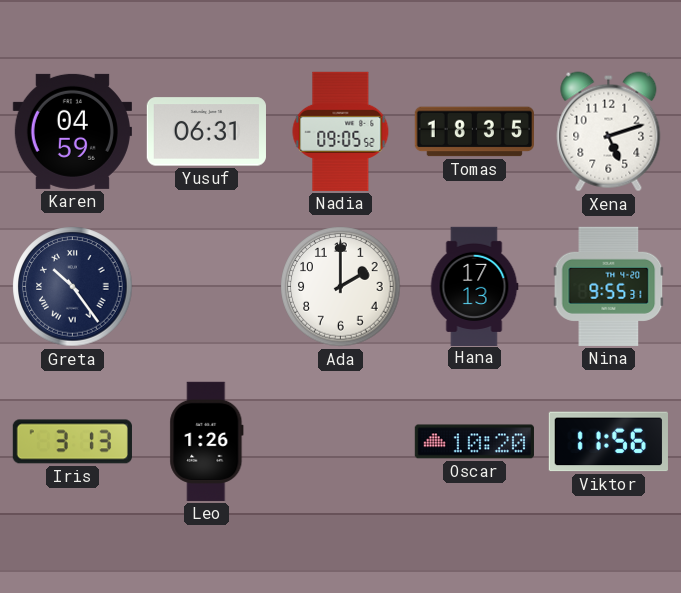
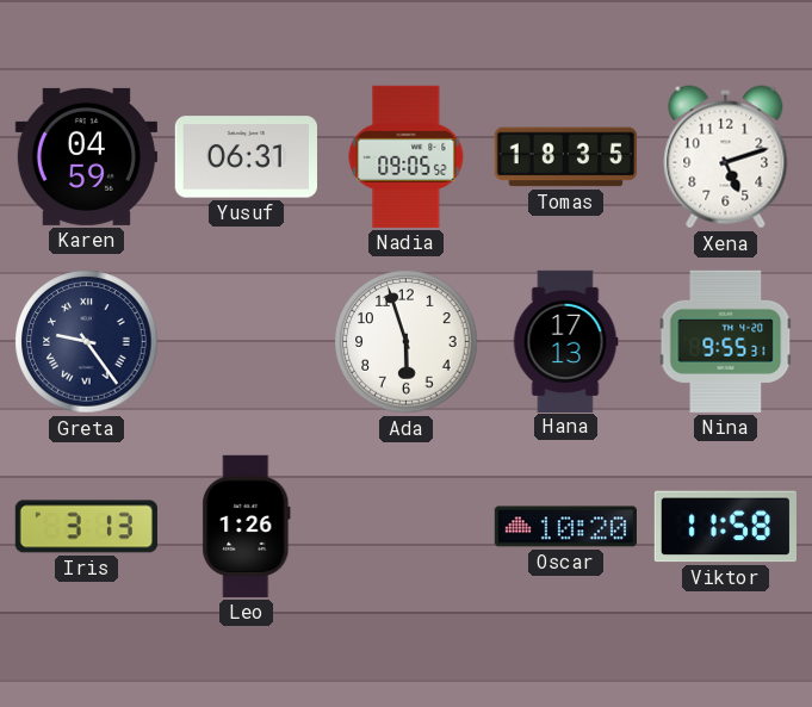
Greta: 10:24 -> 9:24 (87, 342)
Ada: 2:00 -> 5:57 (407, 342)
Viktor: 11:56 -> 11:58 (725, 527)
